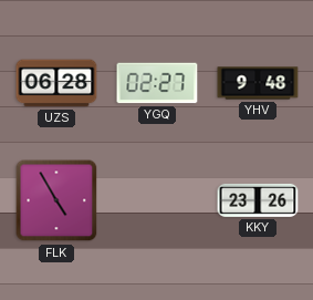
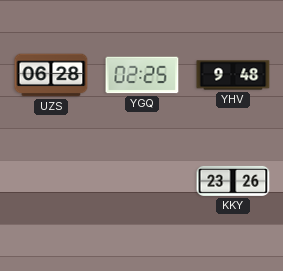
YGQ: 02:27 -> 02:25 (142, 75)
FLK: 4:55 -> none (56, 200)
